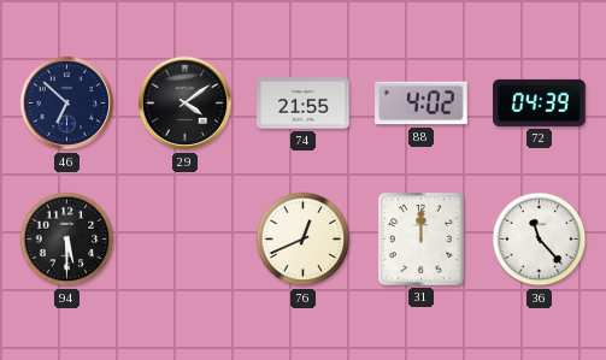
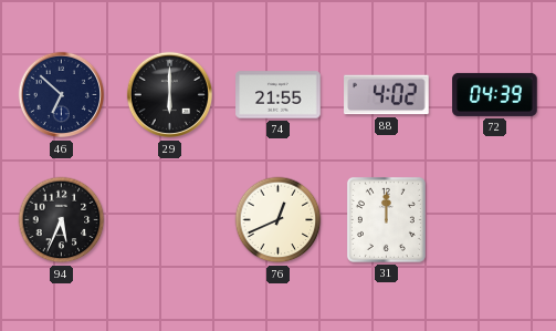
29: 4:09 -> 6:00 (170, 95)
94: 5:30 -> 5:34 (62, 220)
36: 11:23 -> none (540, 240)
